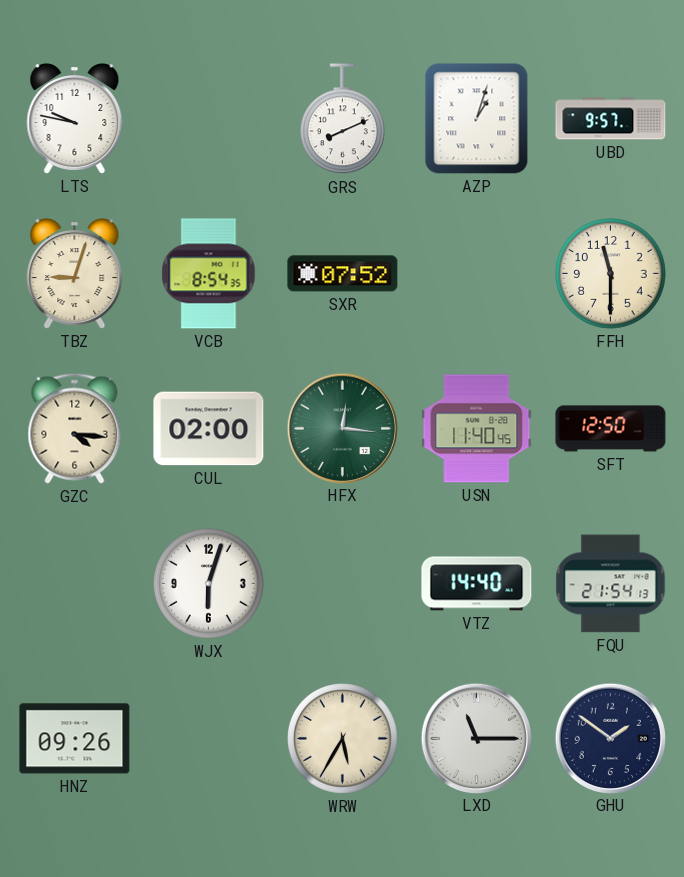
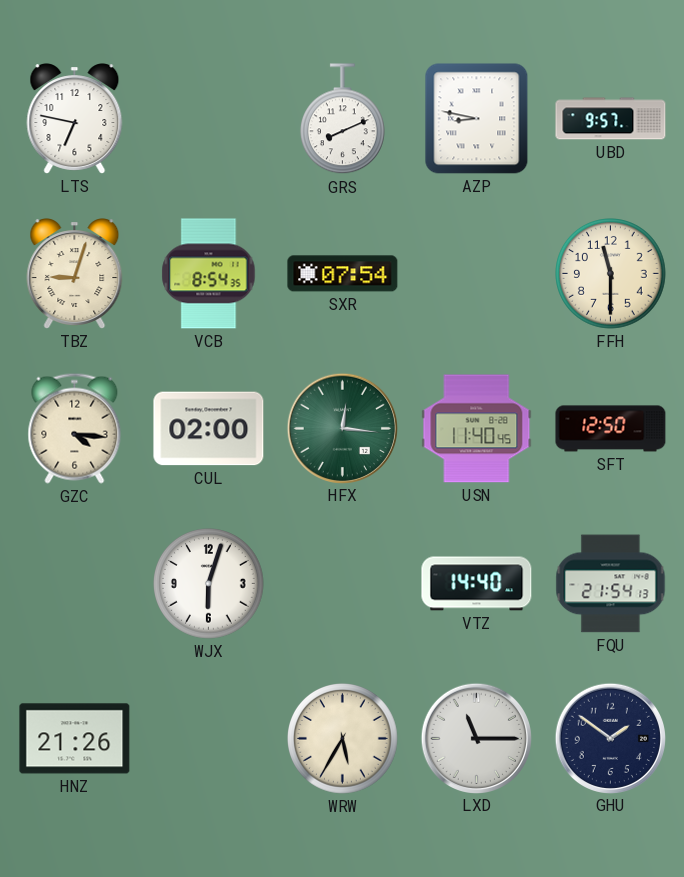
LTS: 9:47 -> 6:47 (75, 119)
AZP: 1:03 -> 8:47 (477, 119)
SXR: 07:52 -> 07:54 (343, 274)
HNZ: 09:26 -> 21:26 (75, 739)
